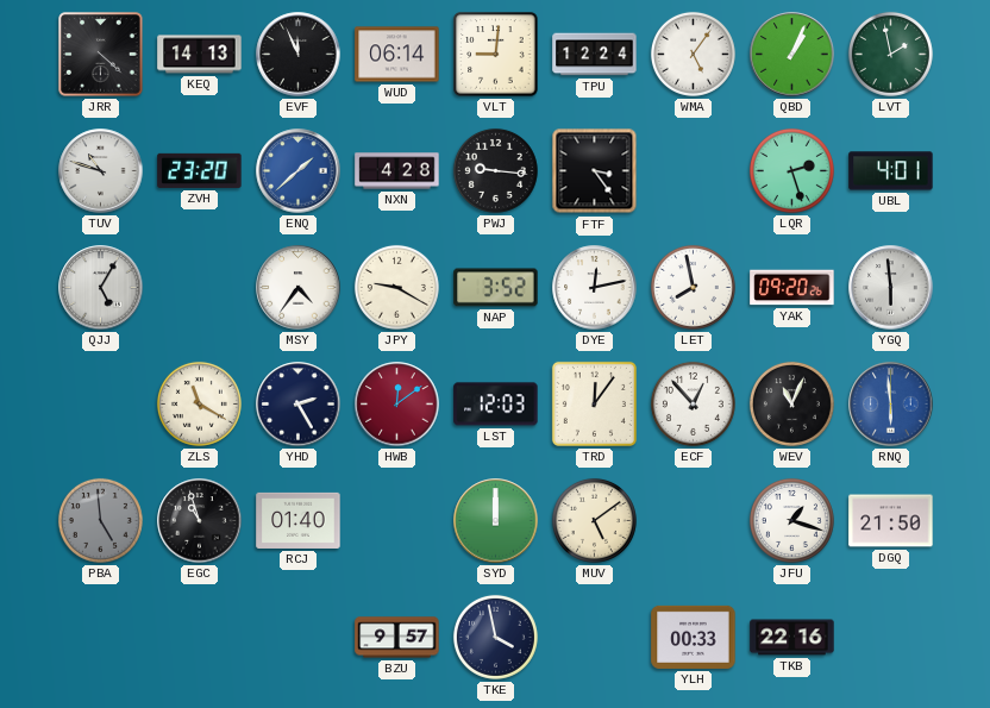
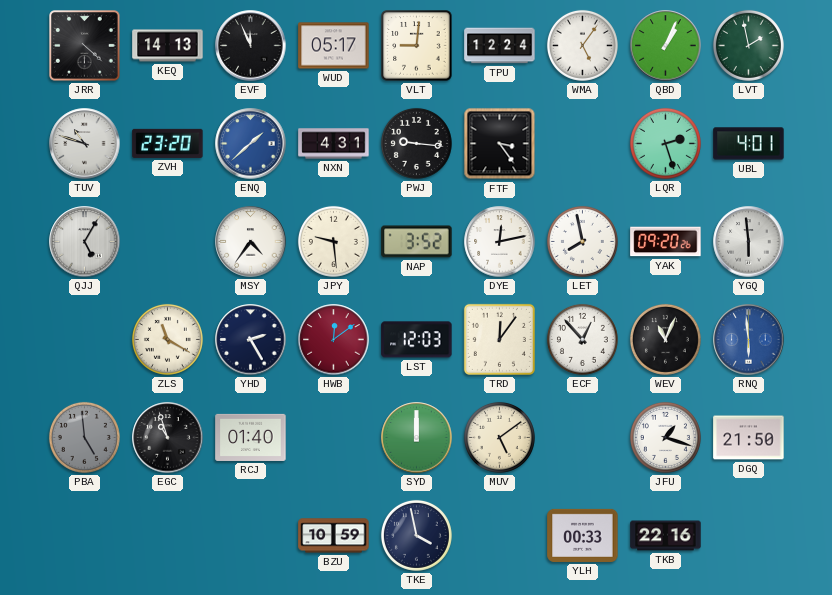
WUD: 06:14 -> 05:17 (334, 46)
NXN: 4:28 -> 4:31 (334, 144)
JPY: 9:20 -> 9:29 (333, 241)
BZU: 9:57 -> 10:59 (334, 536)
